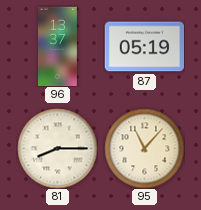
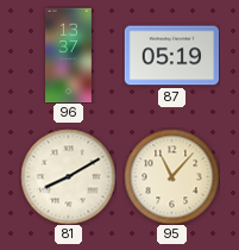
81: 8:15 -> 8:10 (68, 176)
